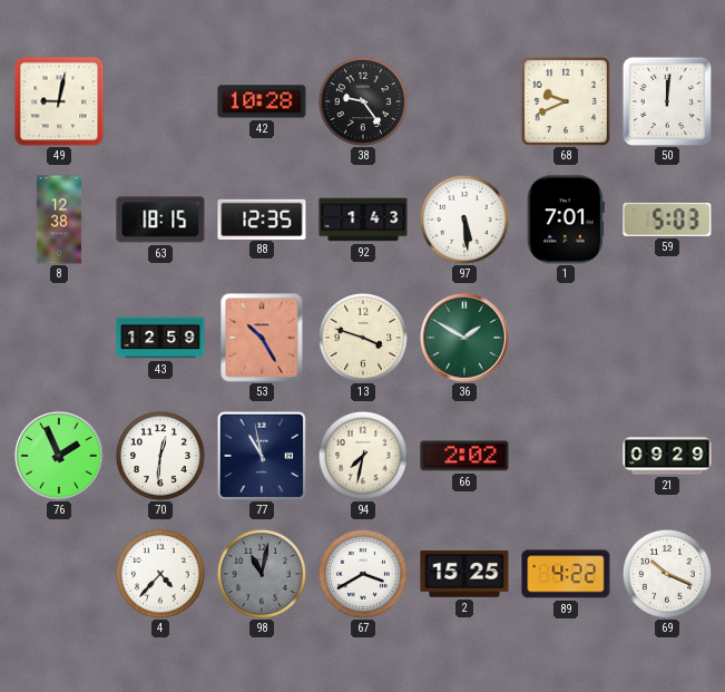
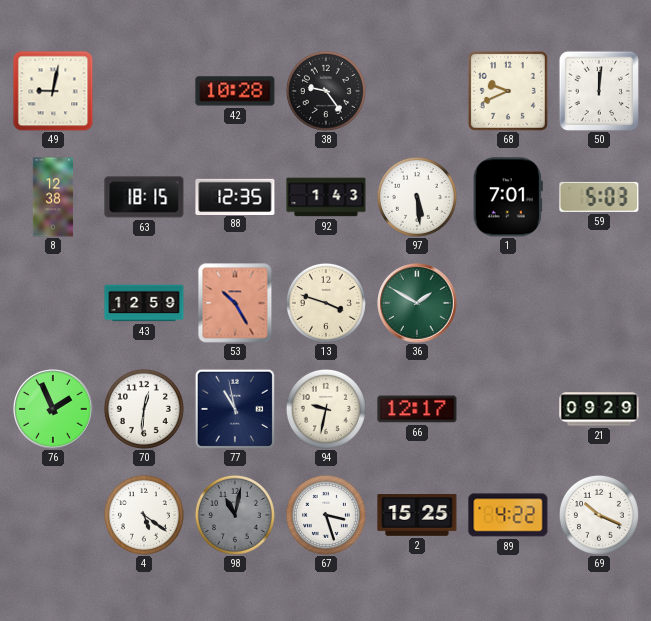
94: 7:32 -> 9:32 (326, 409)
66: 2:02 -> 12:17 (417, 409)
4: 4:37 -> 5:21 (144, 515)
67: 3:40 -> 3:27 (326, 515)
